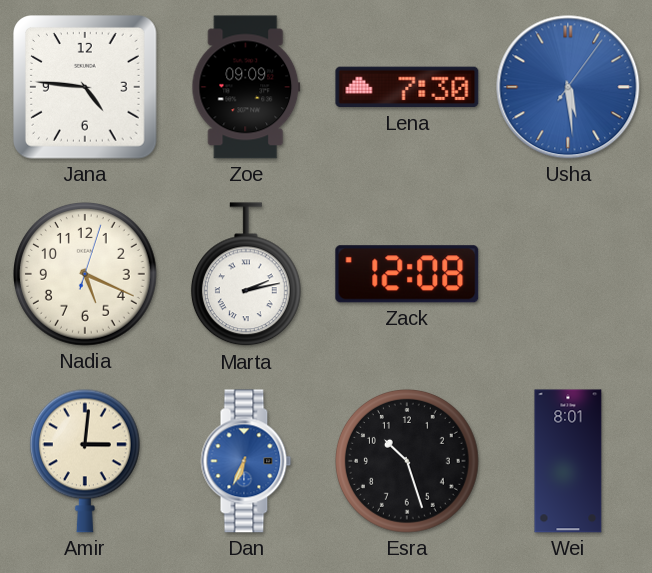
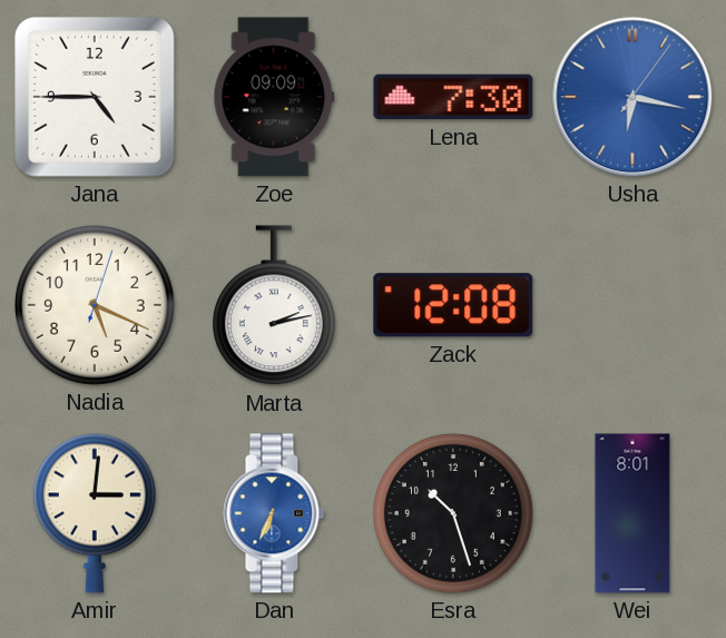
Jana: 4:46 -> 4:45 (96, 98)
Usha: 5:29 -> 6:17 (632, 97)
